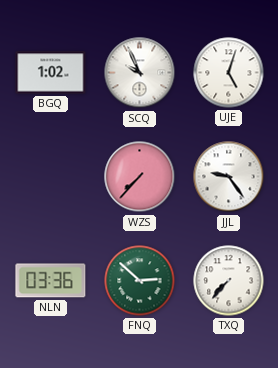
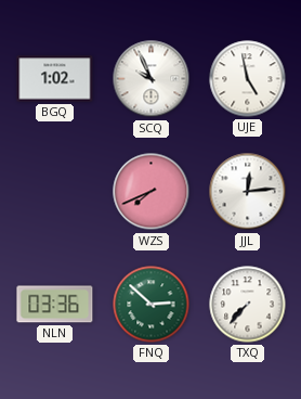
UJE: 5:03 -> 4:58 (248, 79)
WZS: 7:37 -> 7:41 (152, 192)
JJL: 9:24 -> 12:14 (248, 192)
